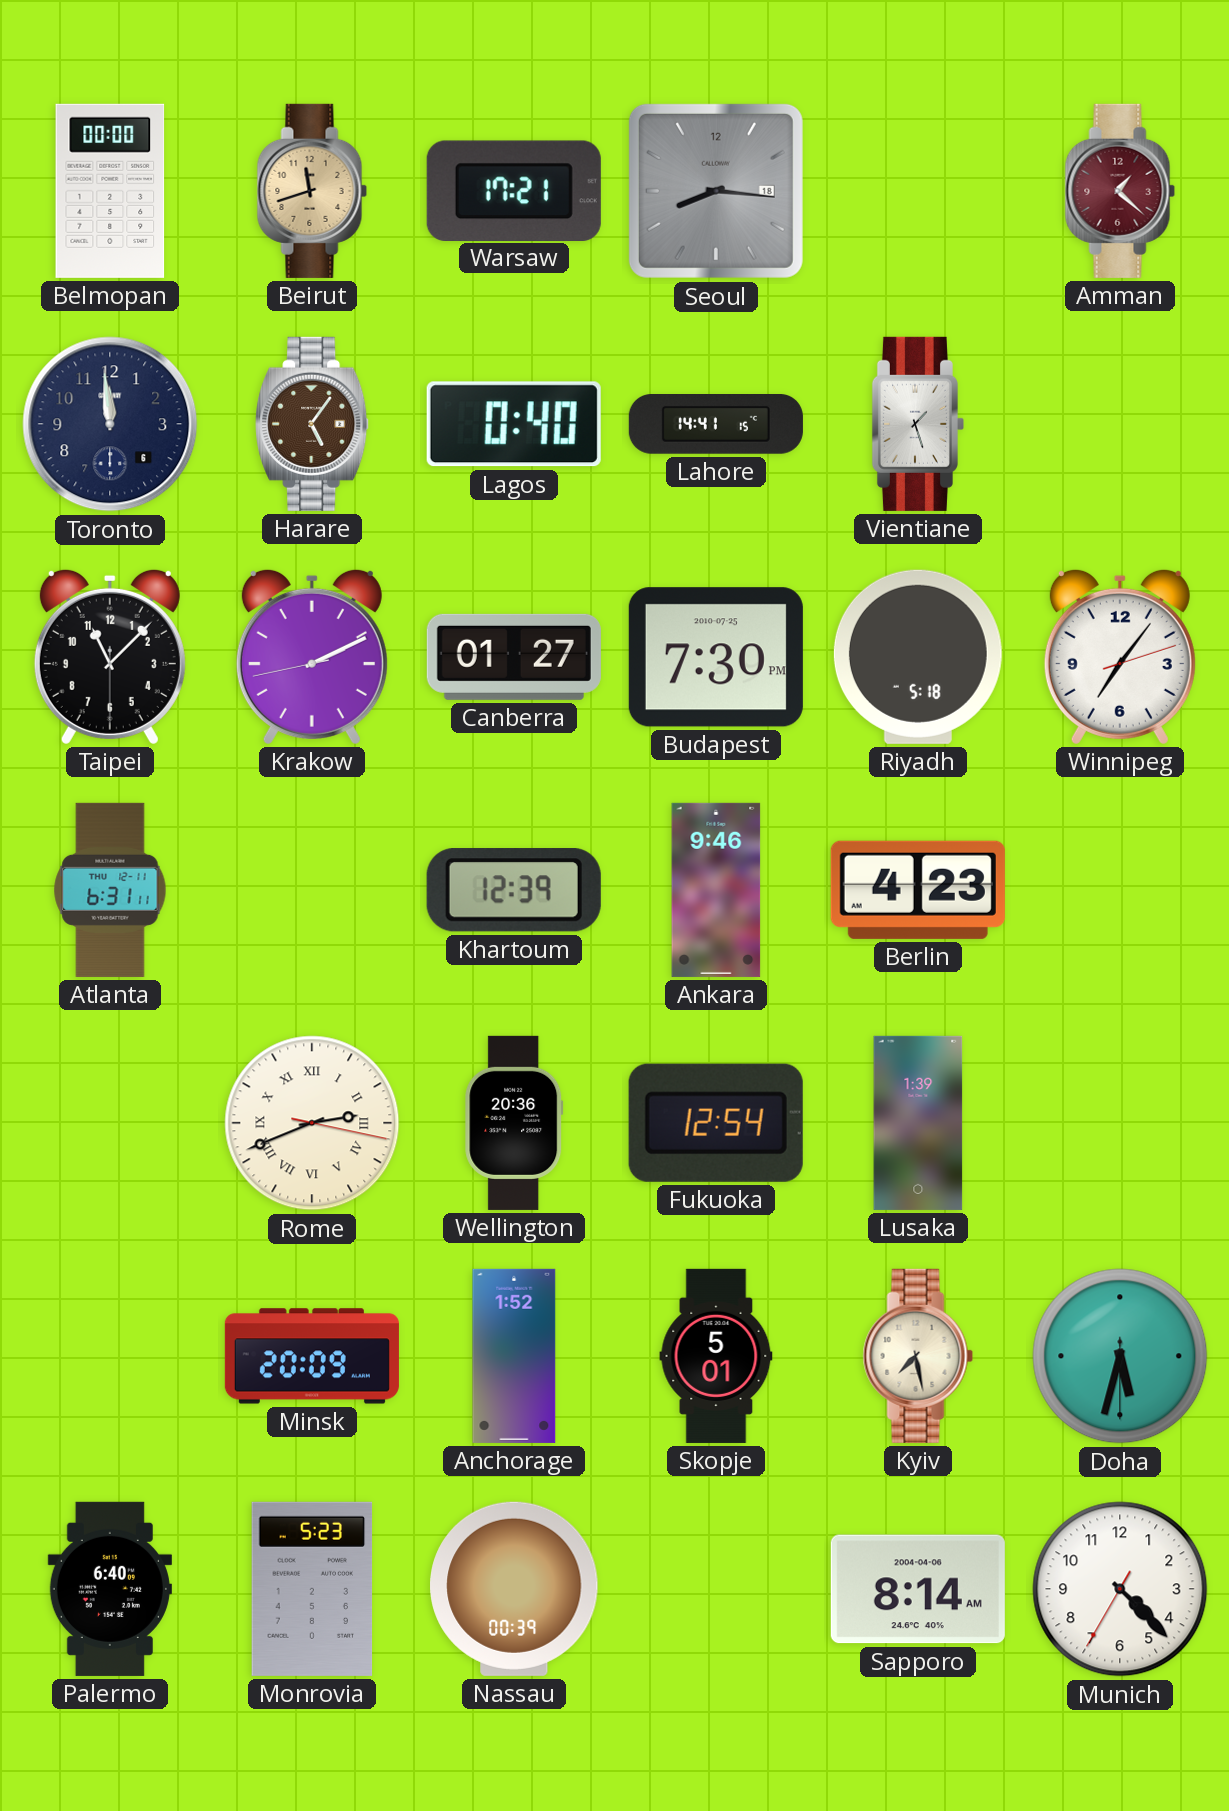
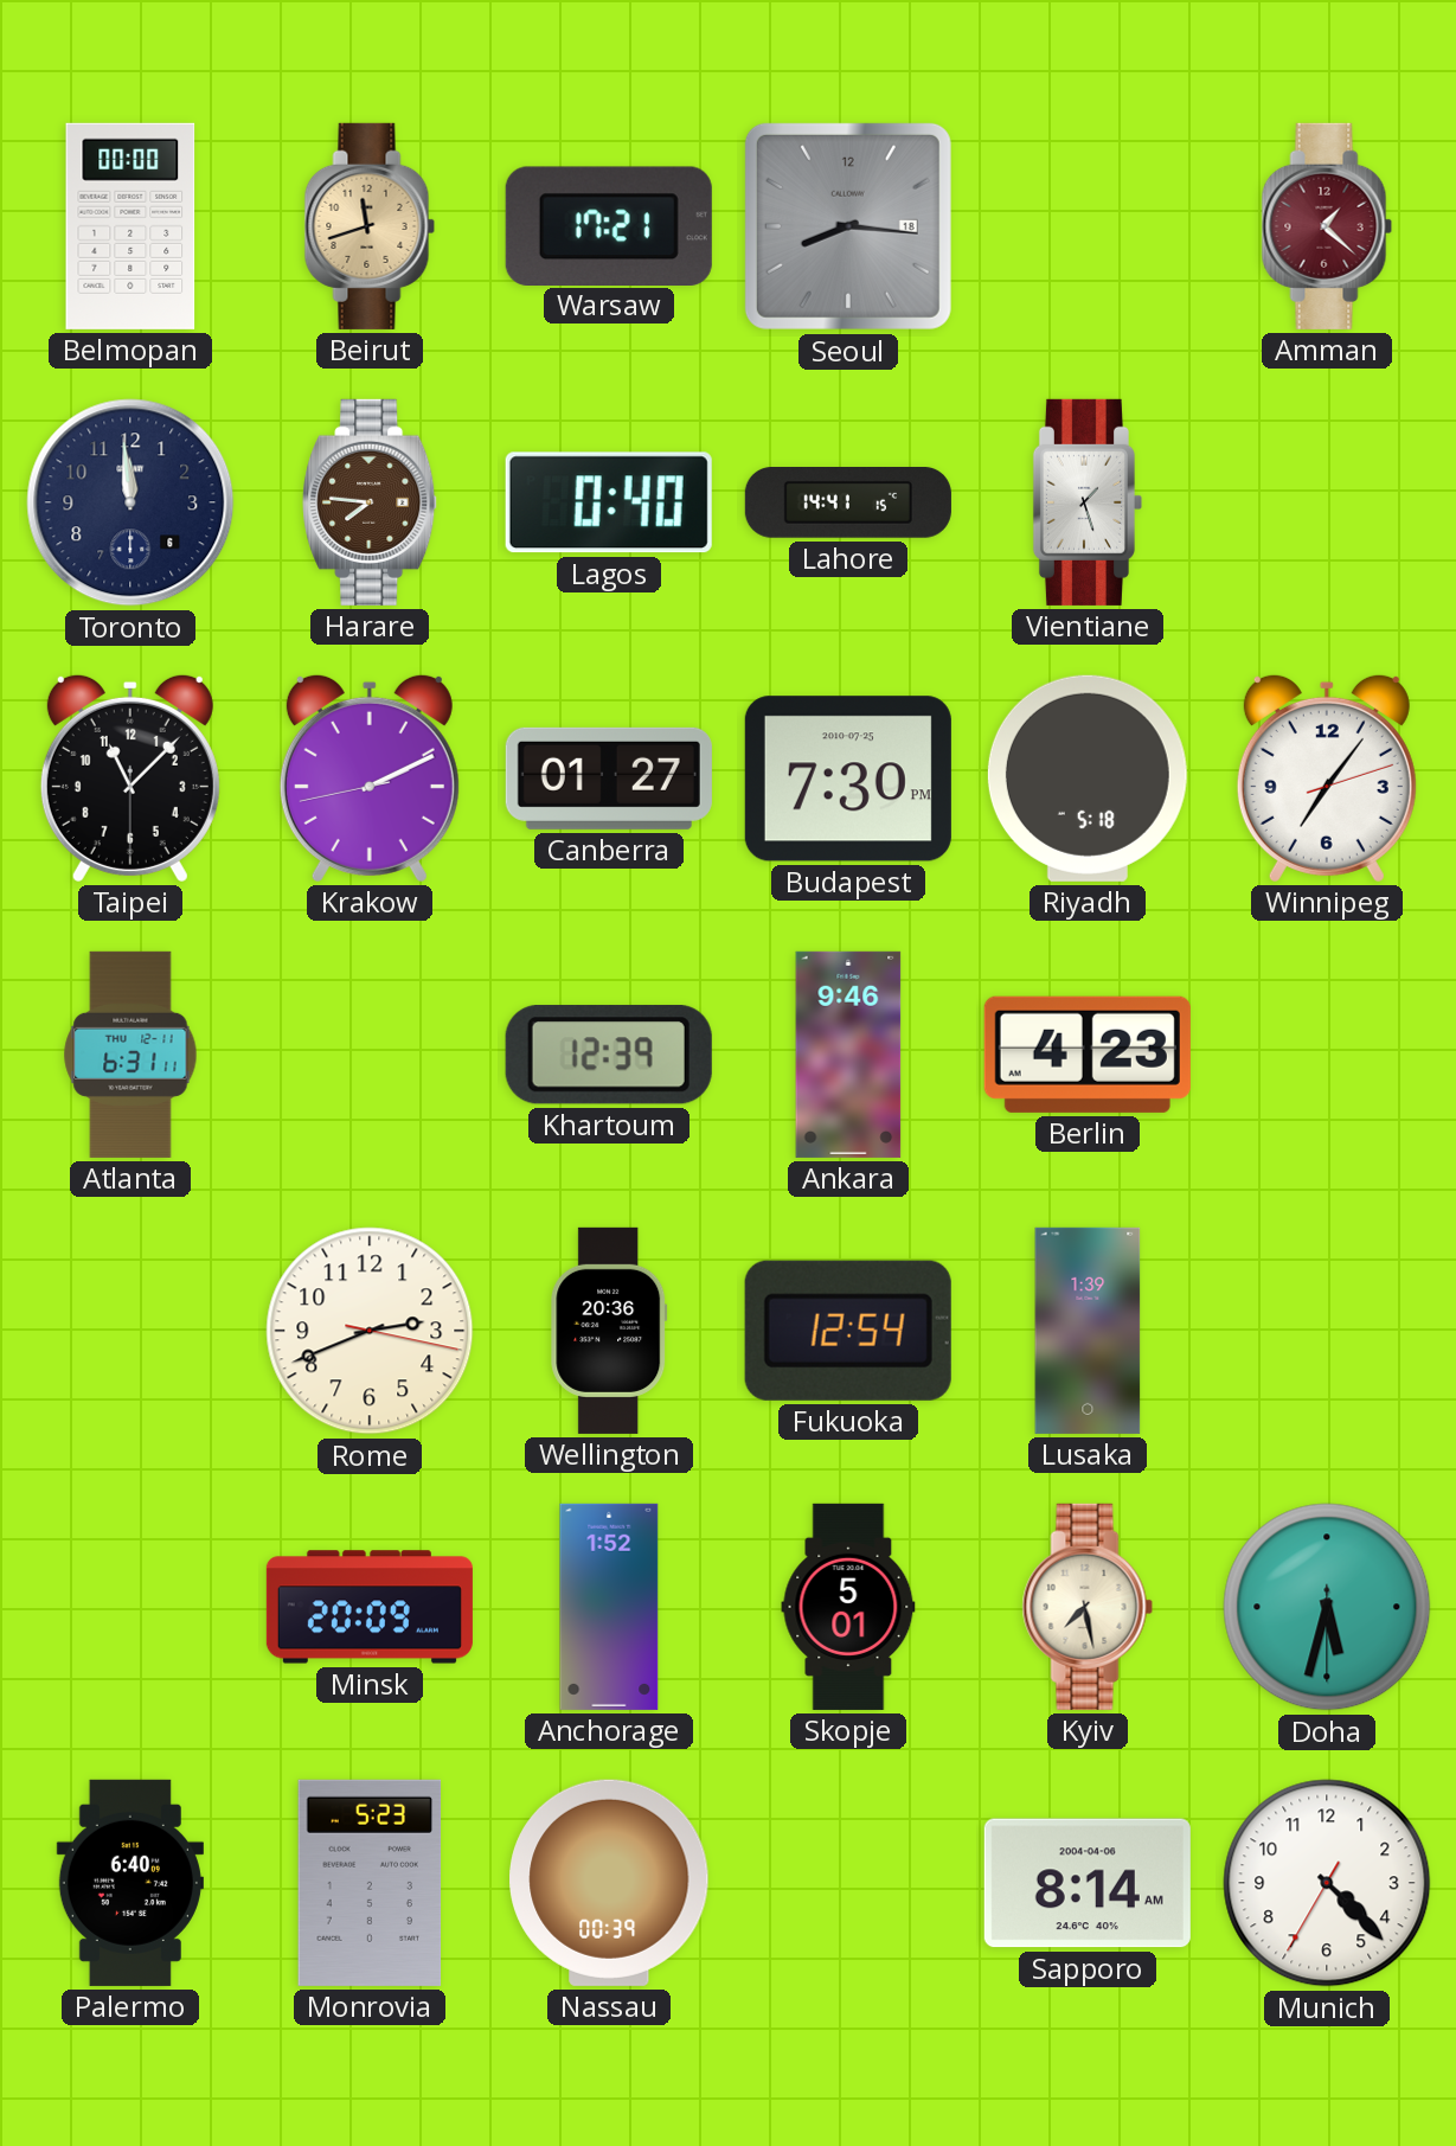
Harare: 5:06 -> 7:46 (371, 502)
Rome numerals: Roman -> Arabic (370, 1331)
